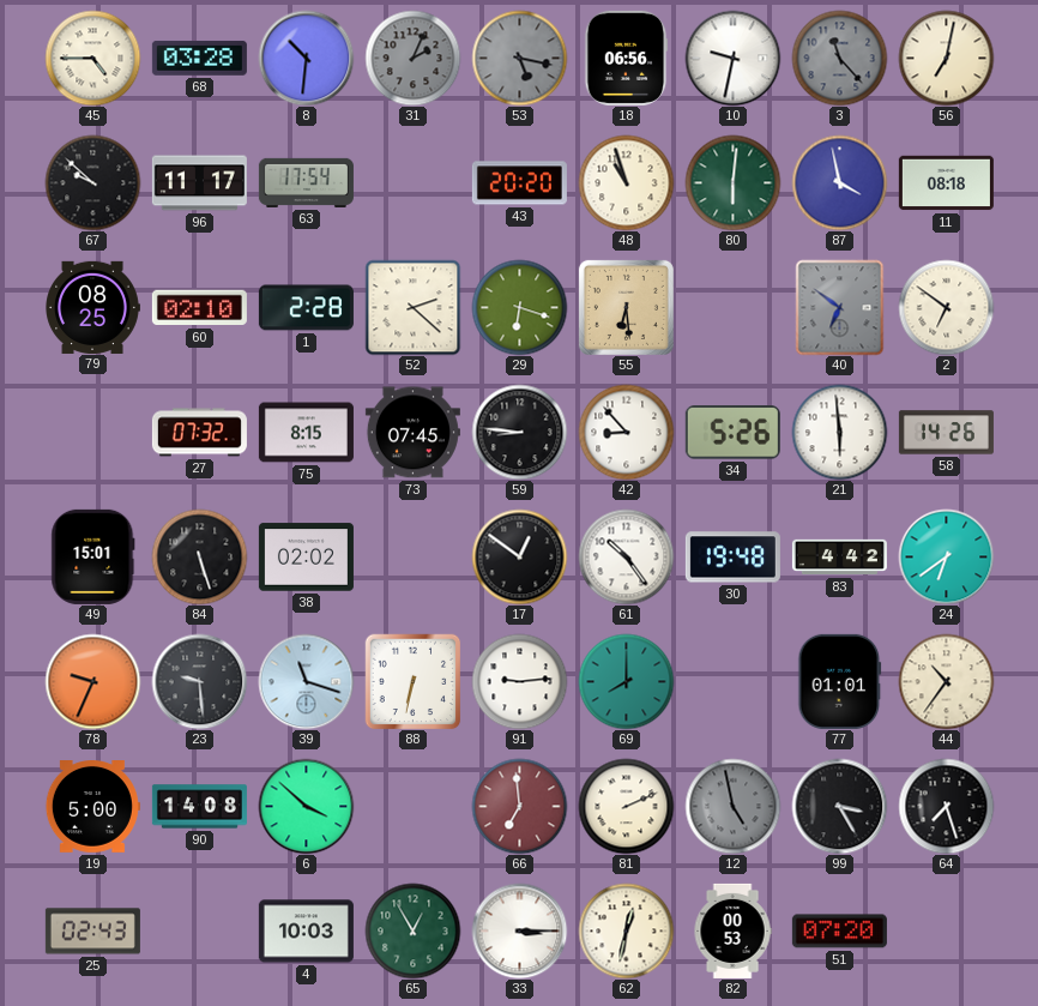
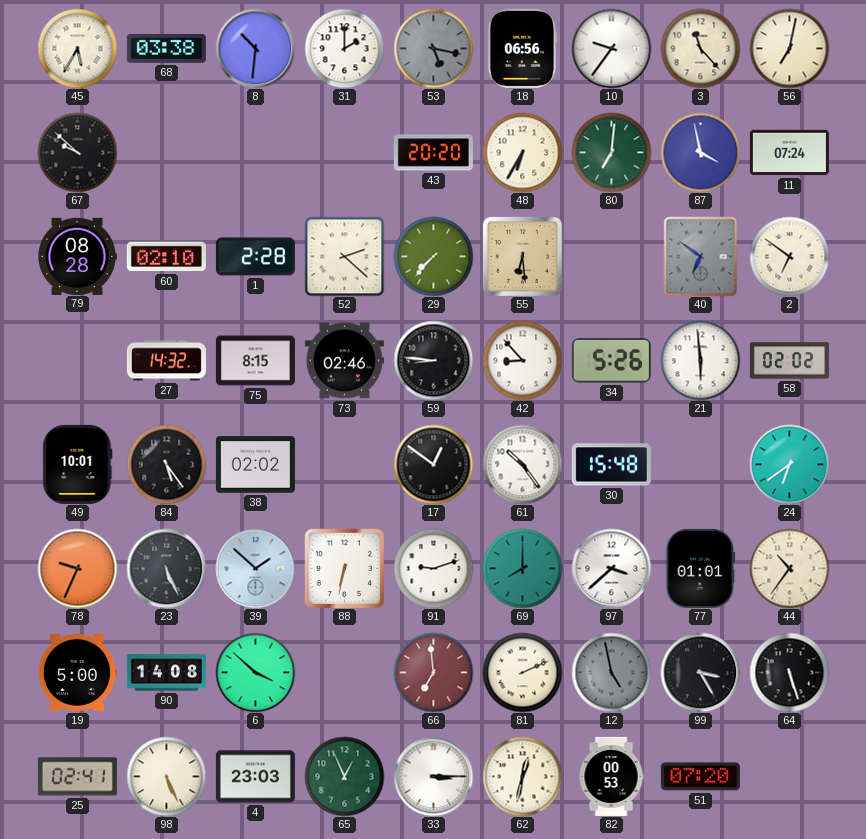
45: 4:45 -> 5:35 (77, 48)
68: 03:28 -> 03:38 (166, 48)
31: 2:04 -> 2:00 (344, 48)
31 dial: grey -> white (344, 48)
10: 9:32 -> 9:36 (611, 48)
3 dial: grey -> cream (700, 48)
96: 11:17 -> none (199, 183)
63: 17:54 -> none (306, 182)
48: 10:57 -> 6:35 (522, 152)
80: 6:01 -> 7:01 (611, 152)
11: 08:18 -> 07:24 (789, 153)
79: 08:25 -> 08:28 (77, 256)
29: 6:18 -> 7:37 (433, 256)
27: 07:32 -> 14:32 (166, 361)
73: 07:45 -> 02:46 (344, 361)
58: 14:26 -> 02:02 (789, 361)
49: 15:01 -> 10:01 (78, 464)
84: 5:27 -> 5:24 (166, 464)
30: 19:48 -> 15:48 (611, 465)
83: 4:42 -> none (839, 558)
23: 9:29 -> 5:26 (166, 568)
39: 11:18 -> 1:52 (255, 568)
91: 9:14 -> 9:12 (433, 568)
97: none -> 3:38 (611, 568)
64: 7:27 -> 5:27 (789, 672)
25: 02:43 -> 02:41 (77, 777)
98: none -> 5:26 (166, 776)
4: 10:03 -> 23:03 (255, 777)
65: 12:55 -> 12:56 (344, 776)
